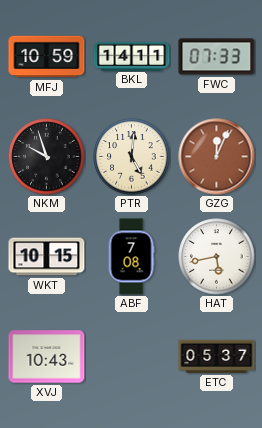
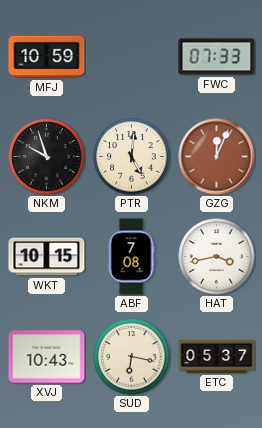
BKL: 14:11 -> none (132, 56)
HAT: 5:43 -> 3:43 (217, 257)
SUD: none -> 6:17 (132, 357)
